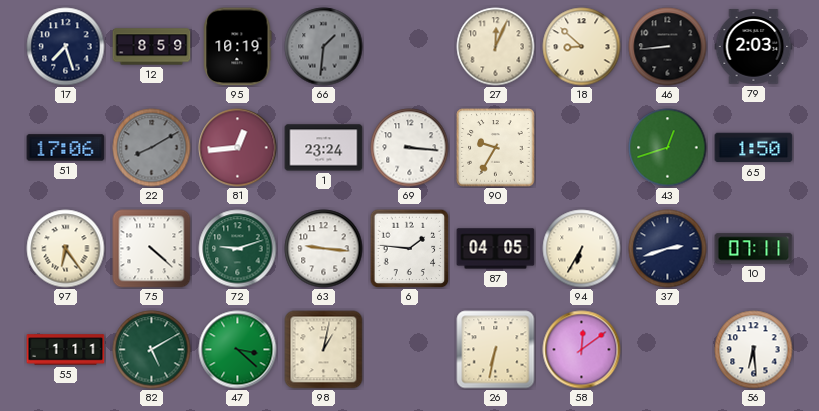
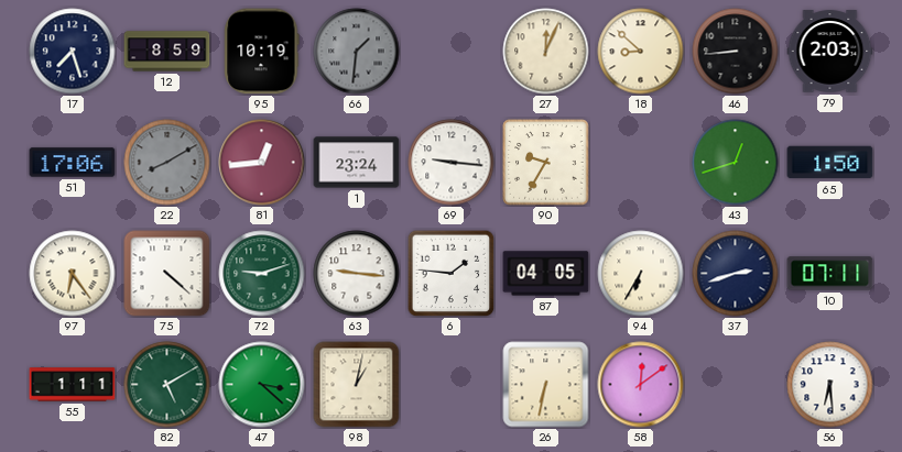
69: 3:16 -> 9:16 (452, 163)
